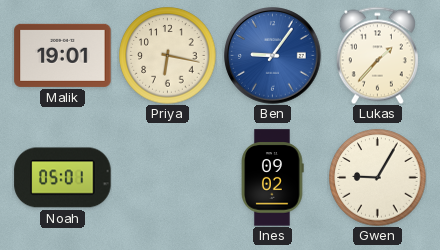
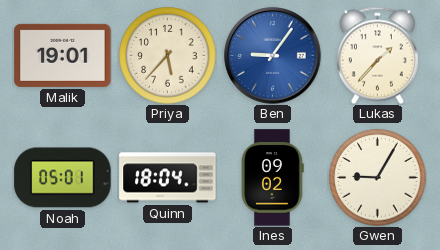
Priya: 6:17 -> 5:37 (168, 56)
Quinn: none -> 18:04 (168, 178)
